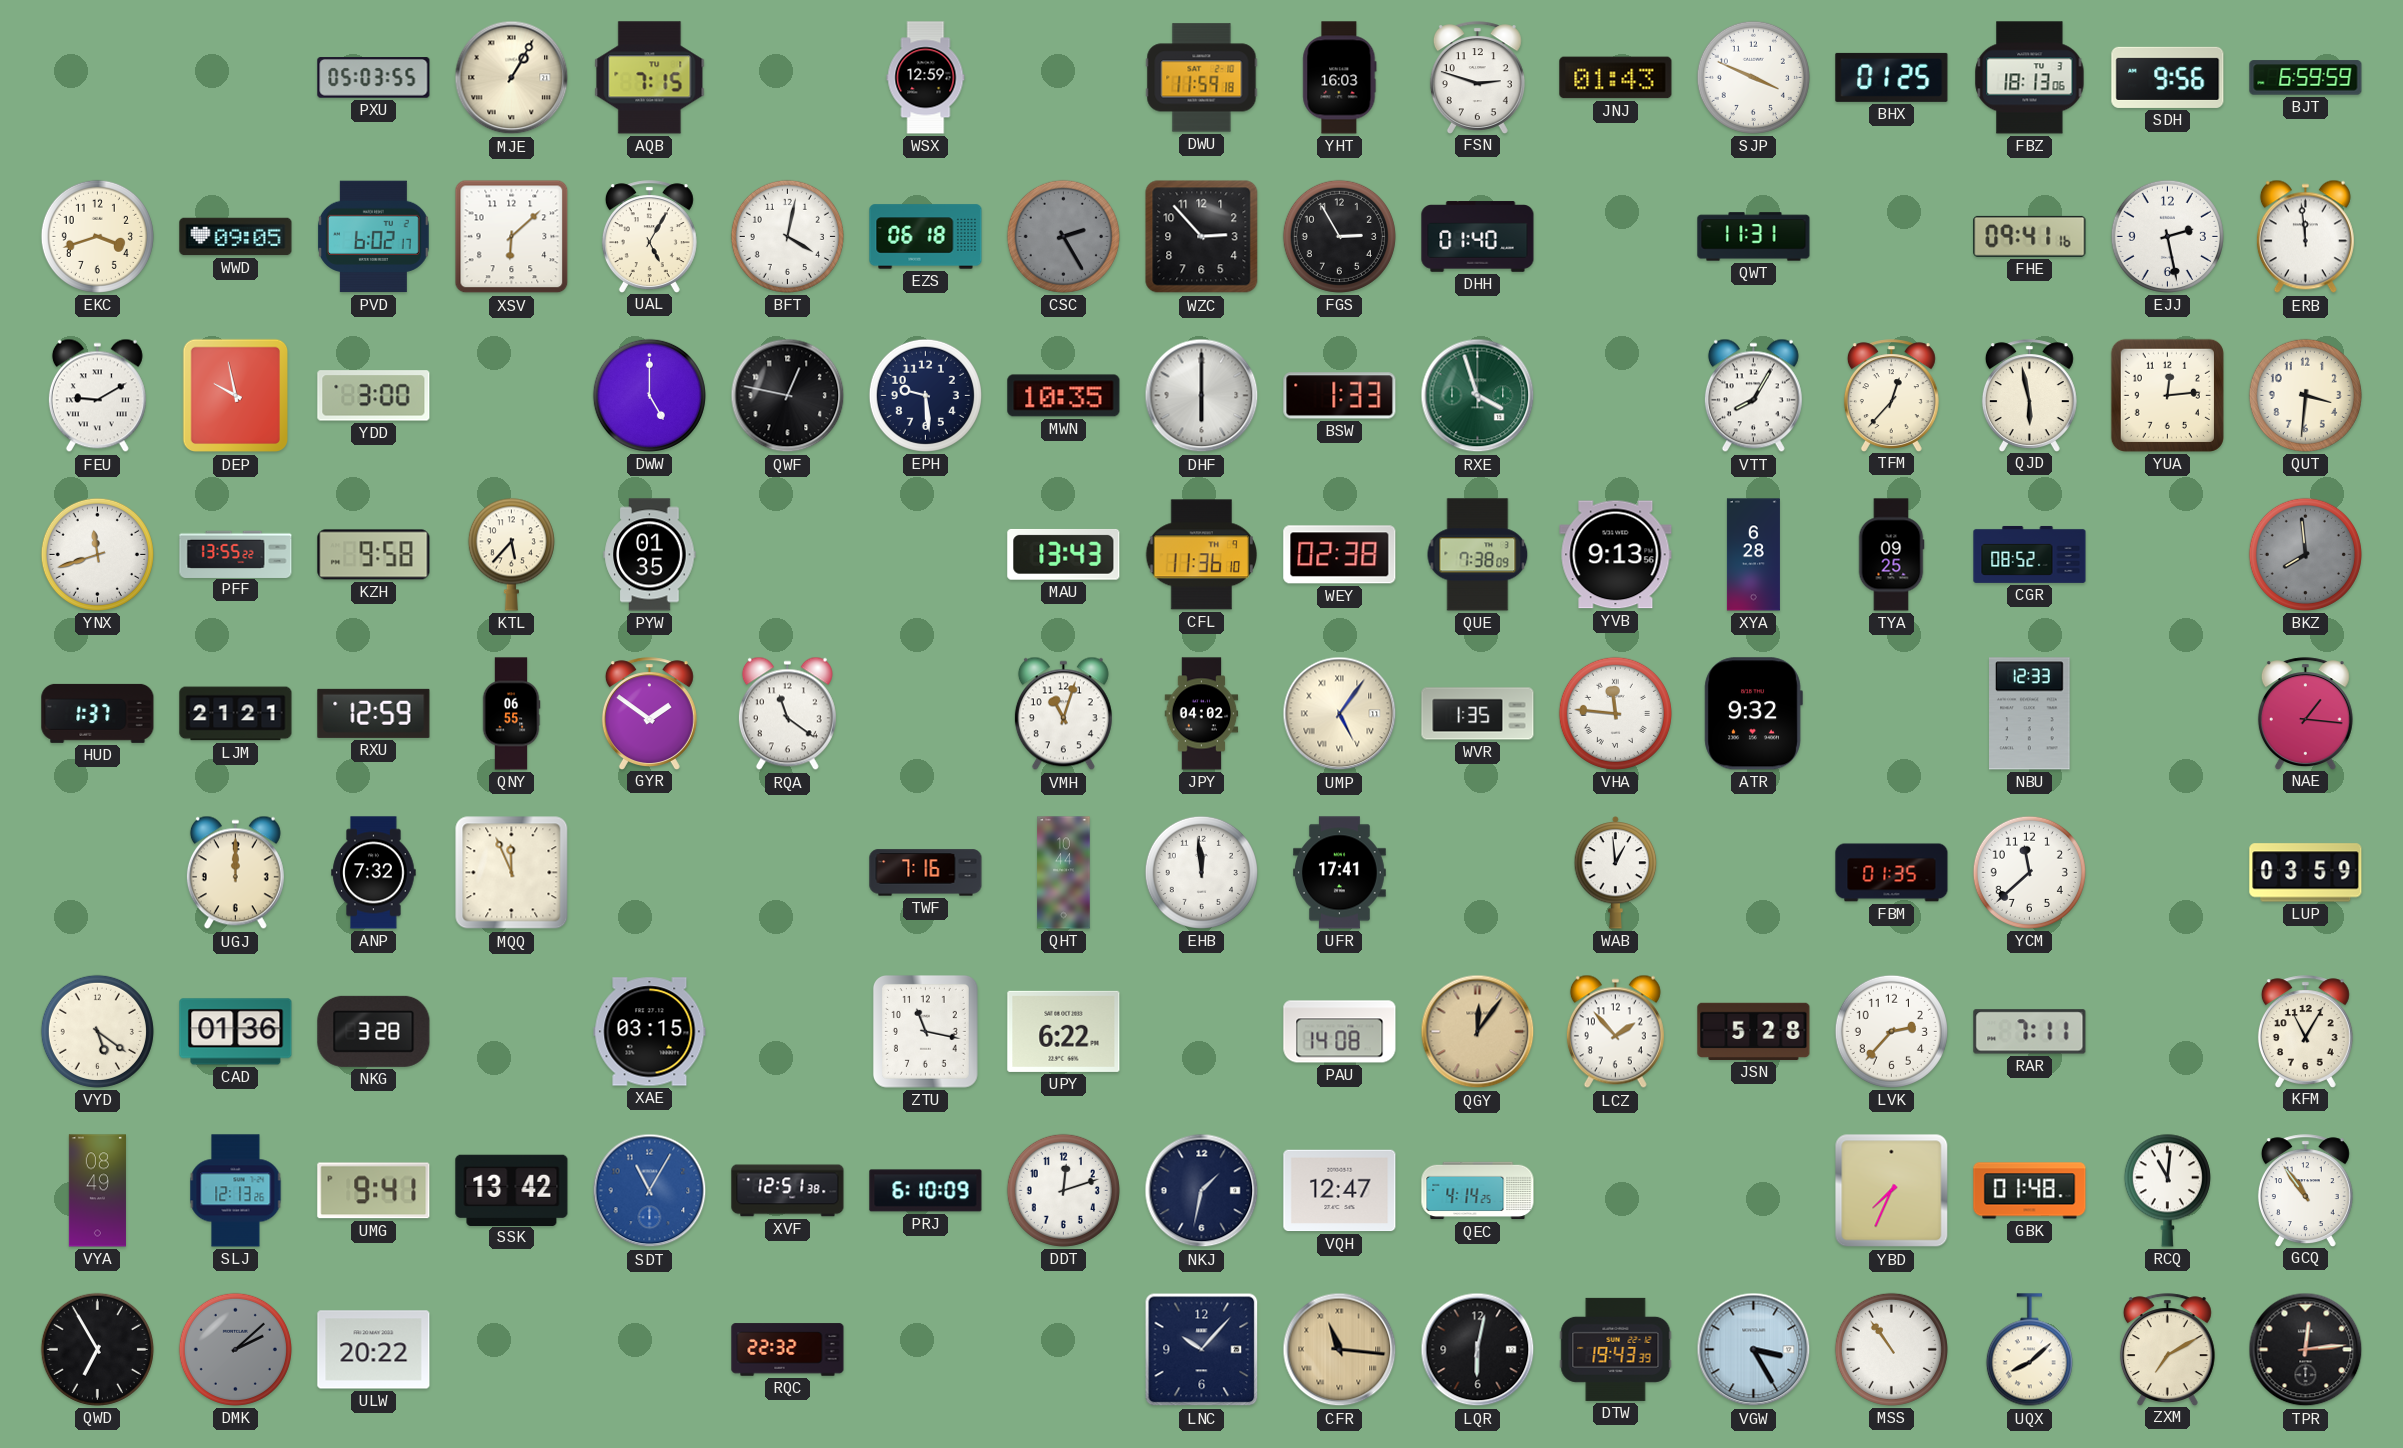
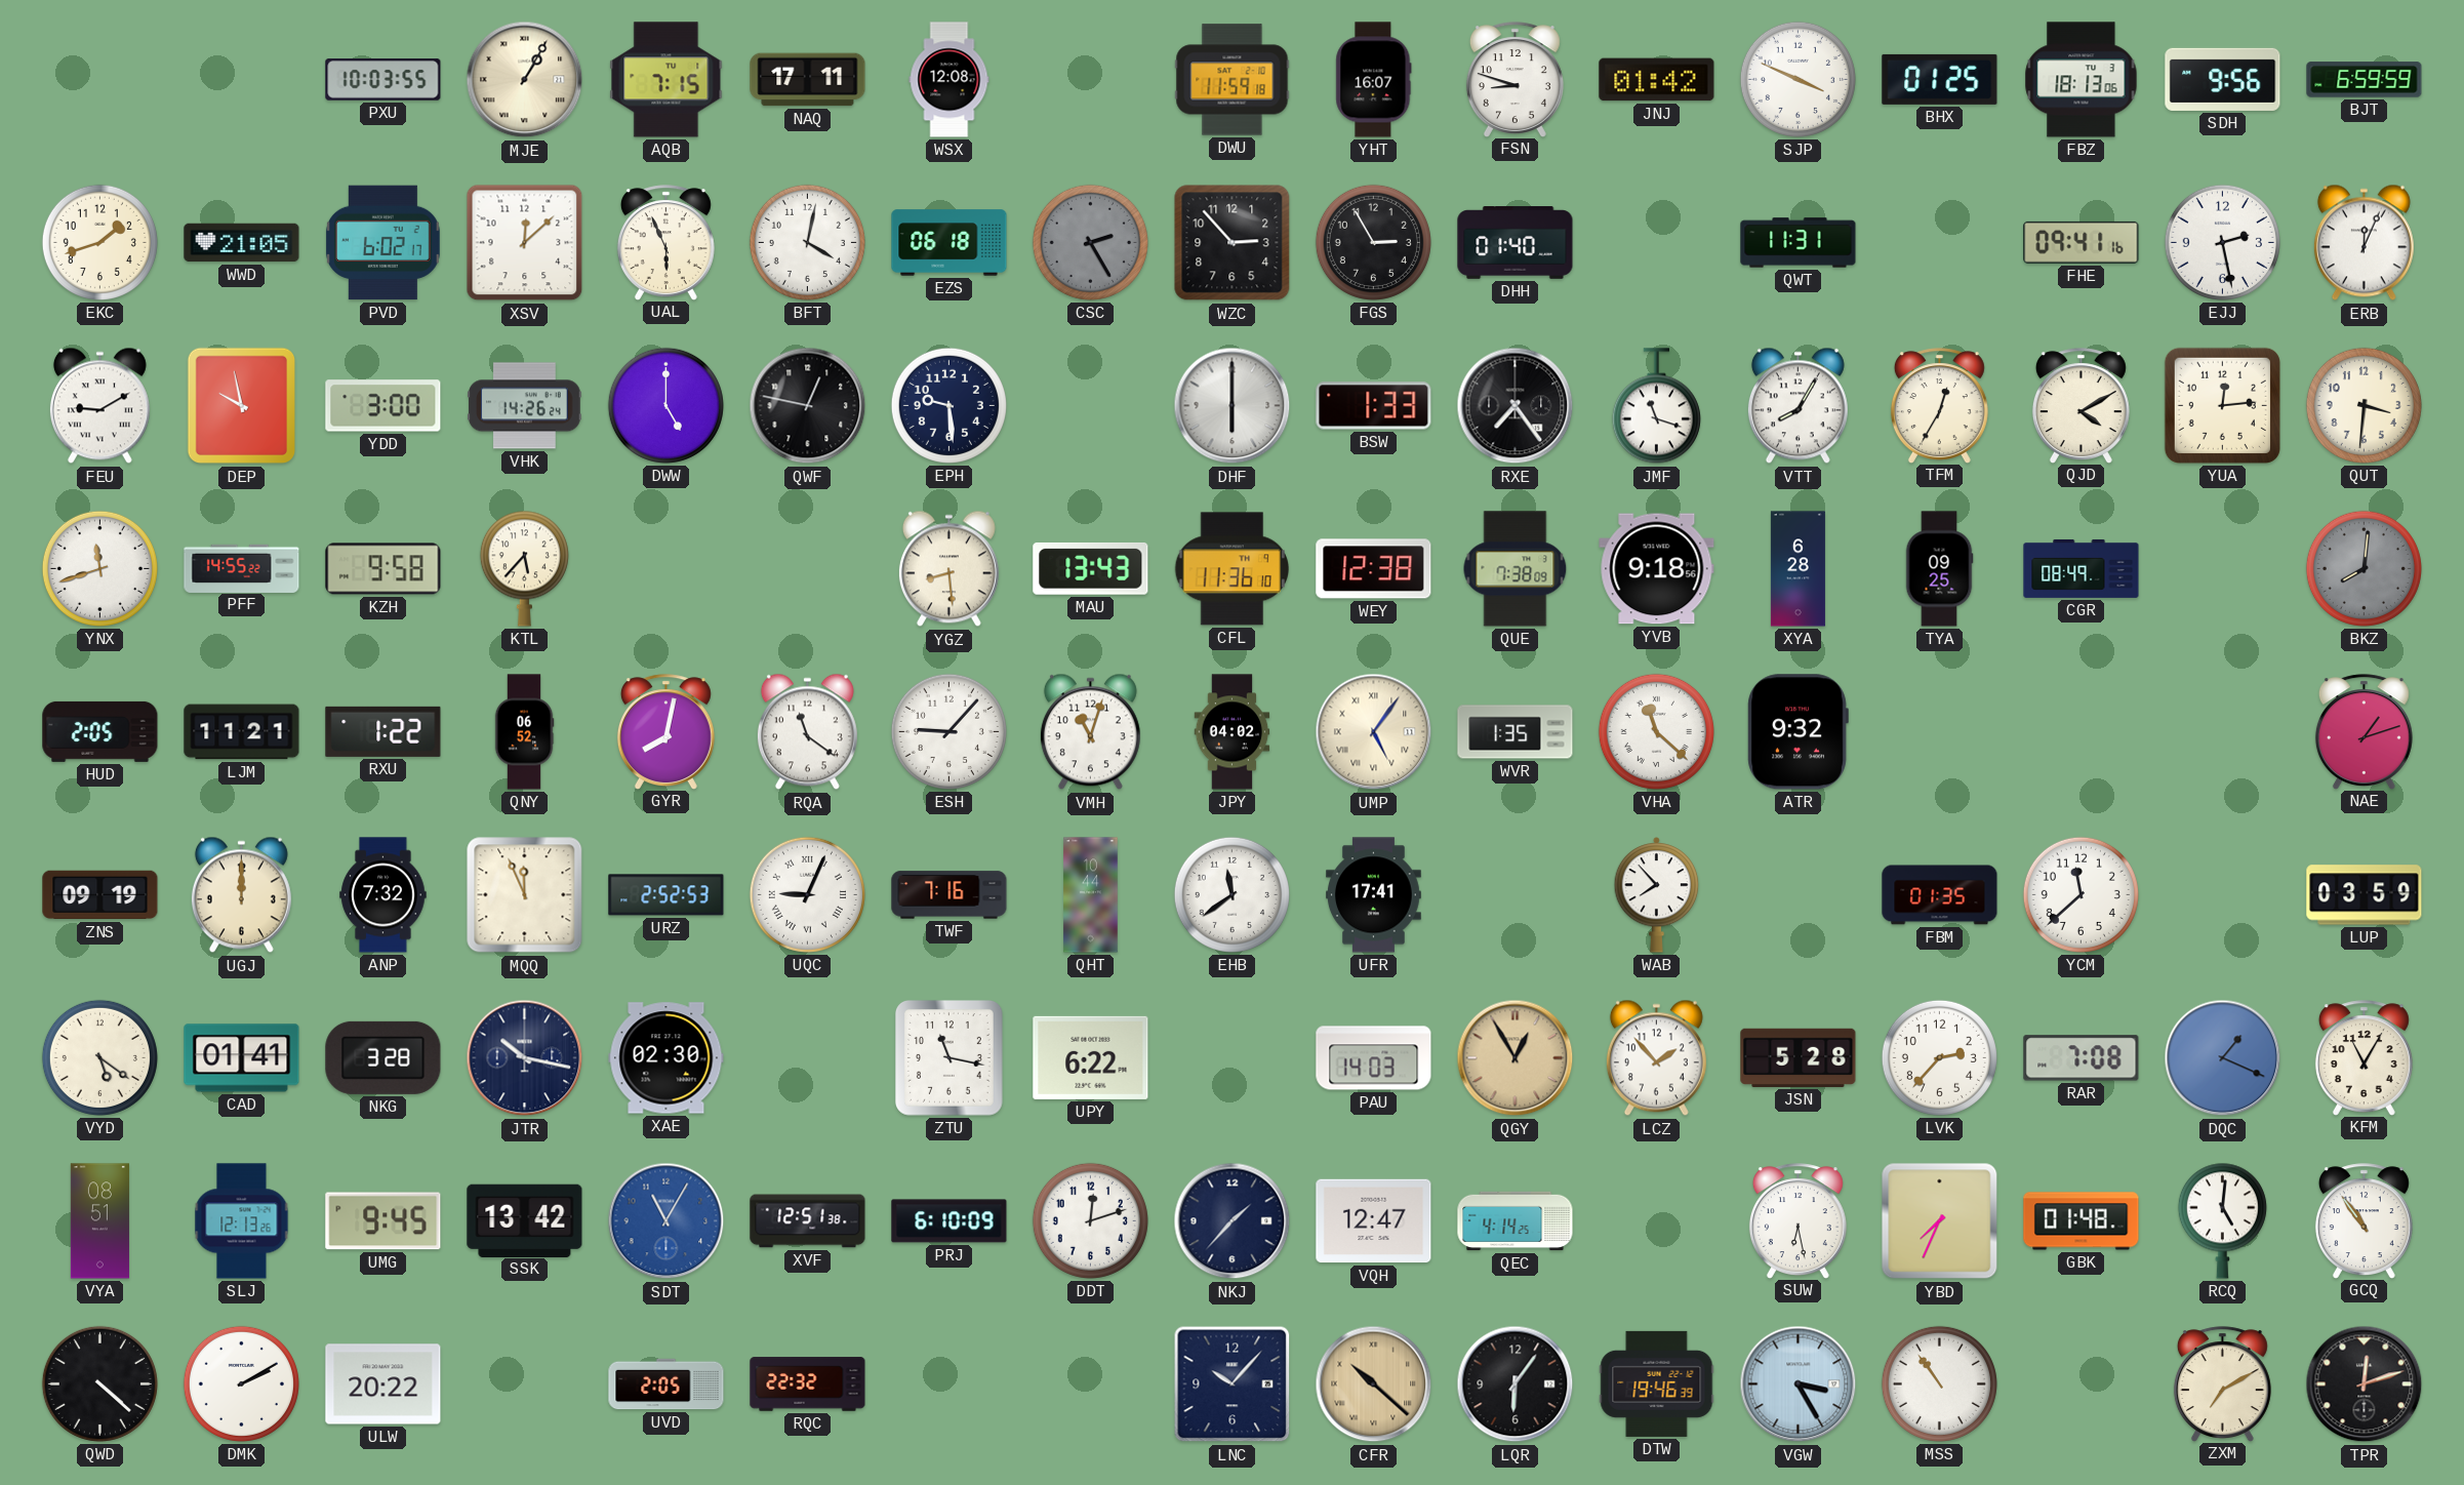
PXU: 05:03 -> 10:03 (383, 80)
NAQ: none -> 17:11 (808, 80)
WSX: 12:59 -> 12:08 (950, 80)
YHT: 16:03 -> 16:07 (1374, 80)
FSN: 2:48 -> 8:48 (1514, 79)
JNJ: 01:43 -> 01:42 (1657, 80)
EKC: 3:42 -> 1:42 (99, 242)
WWD: 09:05 -> 21:05 (242, 243)
XSV: 6:08 -> 12:08 (525, 243)
UAL: 5:05 -> 5:56 (665, 242)
ERB: 11:59 -> 12:04 (2364, 243)
VHK: none -> 14:26 (525, 406)
MWN: 10:35 -> none (1064, 396)
RXE: 3:57 -> 7:24 (1516, 406)
RXE dial: green -> black (1516, 406)
JMF: none -> 11:18 (1656, 406)
TFM: 12:37 -> 12:35 (1939, 405)
QJD: 5:58 -> 4:10 (2081, 405)
PFF: 13:55 -> 14:55 (242, 568)
PYW: 01:35 -> none (650, 555)
YGZ: none -> 8:29 (948, 569)
WEY: 02:38 -> 12:38 (1374, 569)
YVB: 9:13 -> 9:18 (1657, 569)
CGR: 08:52 -> 08:49 (2082, 568)
BKZ: 7:59 -> 8:01 (2364, 568)
HUD: 1:37 -> 2:05 (100, 731)
LJM: 21:21 -> 11:21 (242, 732)
RXU: 12:59 -> 1:22 (383, 731)
QNY: 06:55 -> 06:52 (524, 732)
GYR: 1:51 -> 8:02 (665, 731)
ESH: none -> 9:07 (948, 731)
VHA: 11:46 -> 11:22 (1656, 731)
NBU: 12:33 -> none (2030, 714)
NAE: 1:16 -> 1:12 (2364, 731)
ZNS: none -> 09:19 (100, 895)
URZ: none -> 2:52 (667, 895)
UQC: none -> 9:04 (807, 894)
EHB: 11:59 -> 11:39 (1231, 894)
WAB: 12:59 -> 7:53 (1657, 894)
CAD: 01:36 -> 01:41 (242, 1058)
JTR: none -> 10:17 (525, 1058)
XAE: 03:15 -> 02:30 (667, 1058)
PAU: 14:08 -> 14:03 (1374, 1058)
QGY: 12:06 -> 12:55 (1516, 1058)
RAR: 7:11 -> 7:08 (2082, 1058)
DQC: none -> 1:19 (2223, 1058)
VYA: 08:49 -> 08:51 (99, 1221)
UMG: 9:41 -> 9:45 (383, 1221)
NKJ: 1:32 -> 1:37 (1233, 1221)
SUW: none -> 6:28 (1797, 1220)
RCQ: 11:01 -> 5:01 (2222, 1220)
QWD: 6:55 -> 4:22 (99, 1383)
DMK: 2:08 -> 2:10 (241, 1383)
DMK dial: grey -> white (241, 1383)
UVD: none -> 2:05 (667, 1384)
CFR: 11:16 -> 10:22 (1374, 1384)
LQR: 6:02 -> 6:06 (1516, 1384)
DTW: 19:43 -> 19:46 (1657, 1383)
UQX: 8:08 -> none (2029, 1350)
TPR: 12:14 -> 12:12 (2365, 1384)
